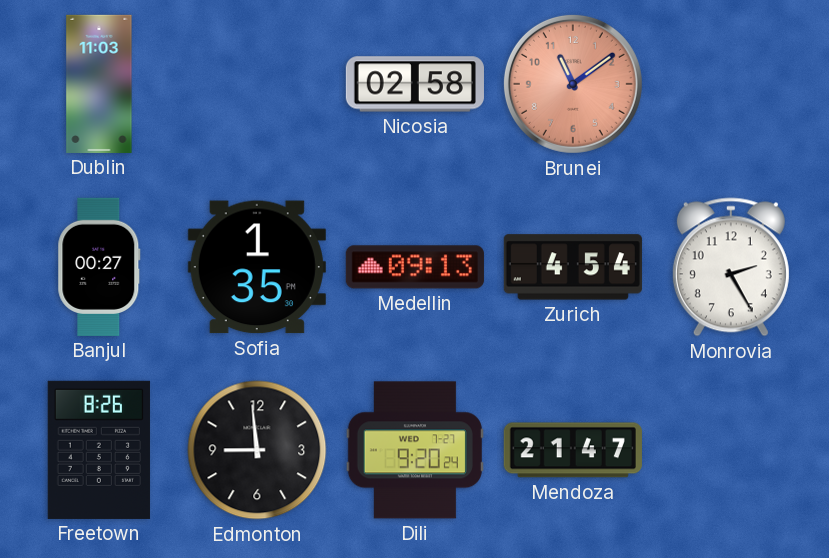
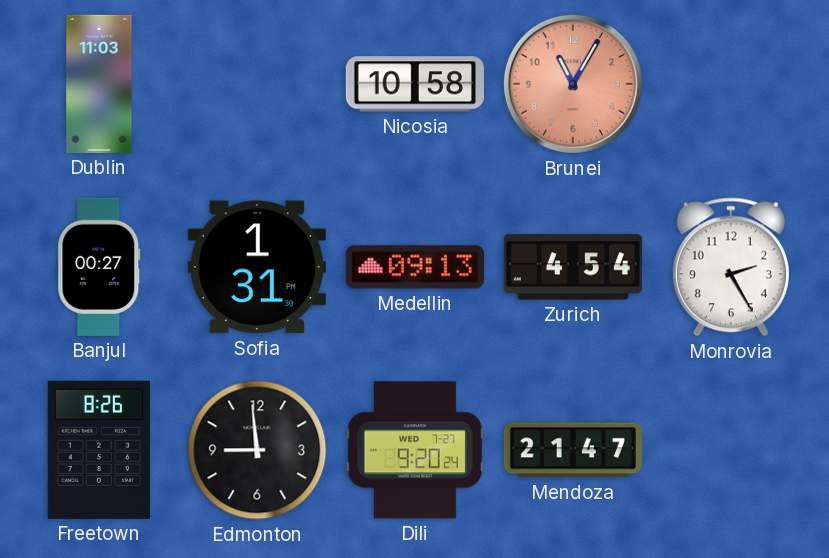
Nicosia: 02:58 -> 10:58 (415, 84)
Brunei: 11:09 -> 11:05 (573, 84)
Sofia: 1:35 -> 1:31 (257, 267)
